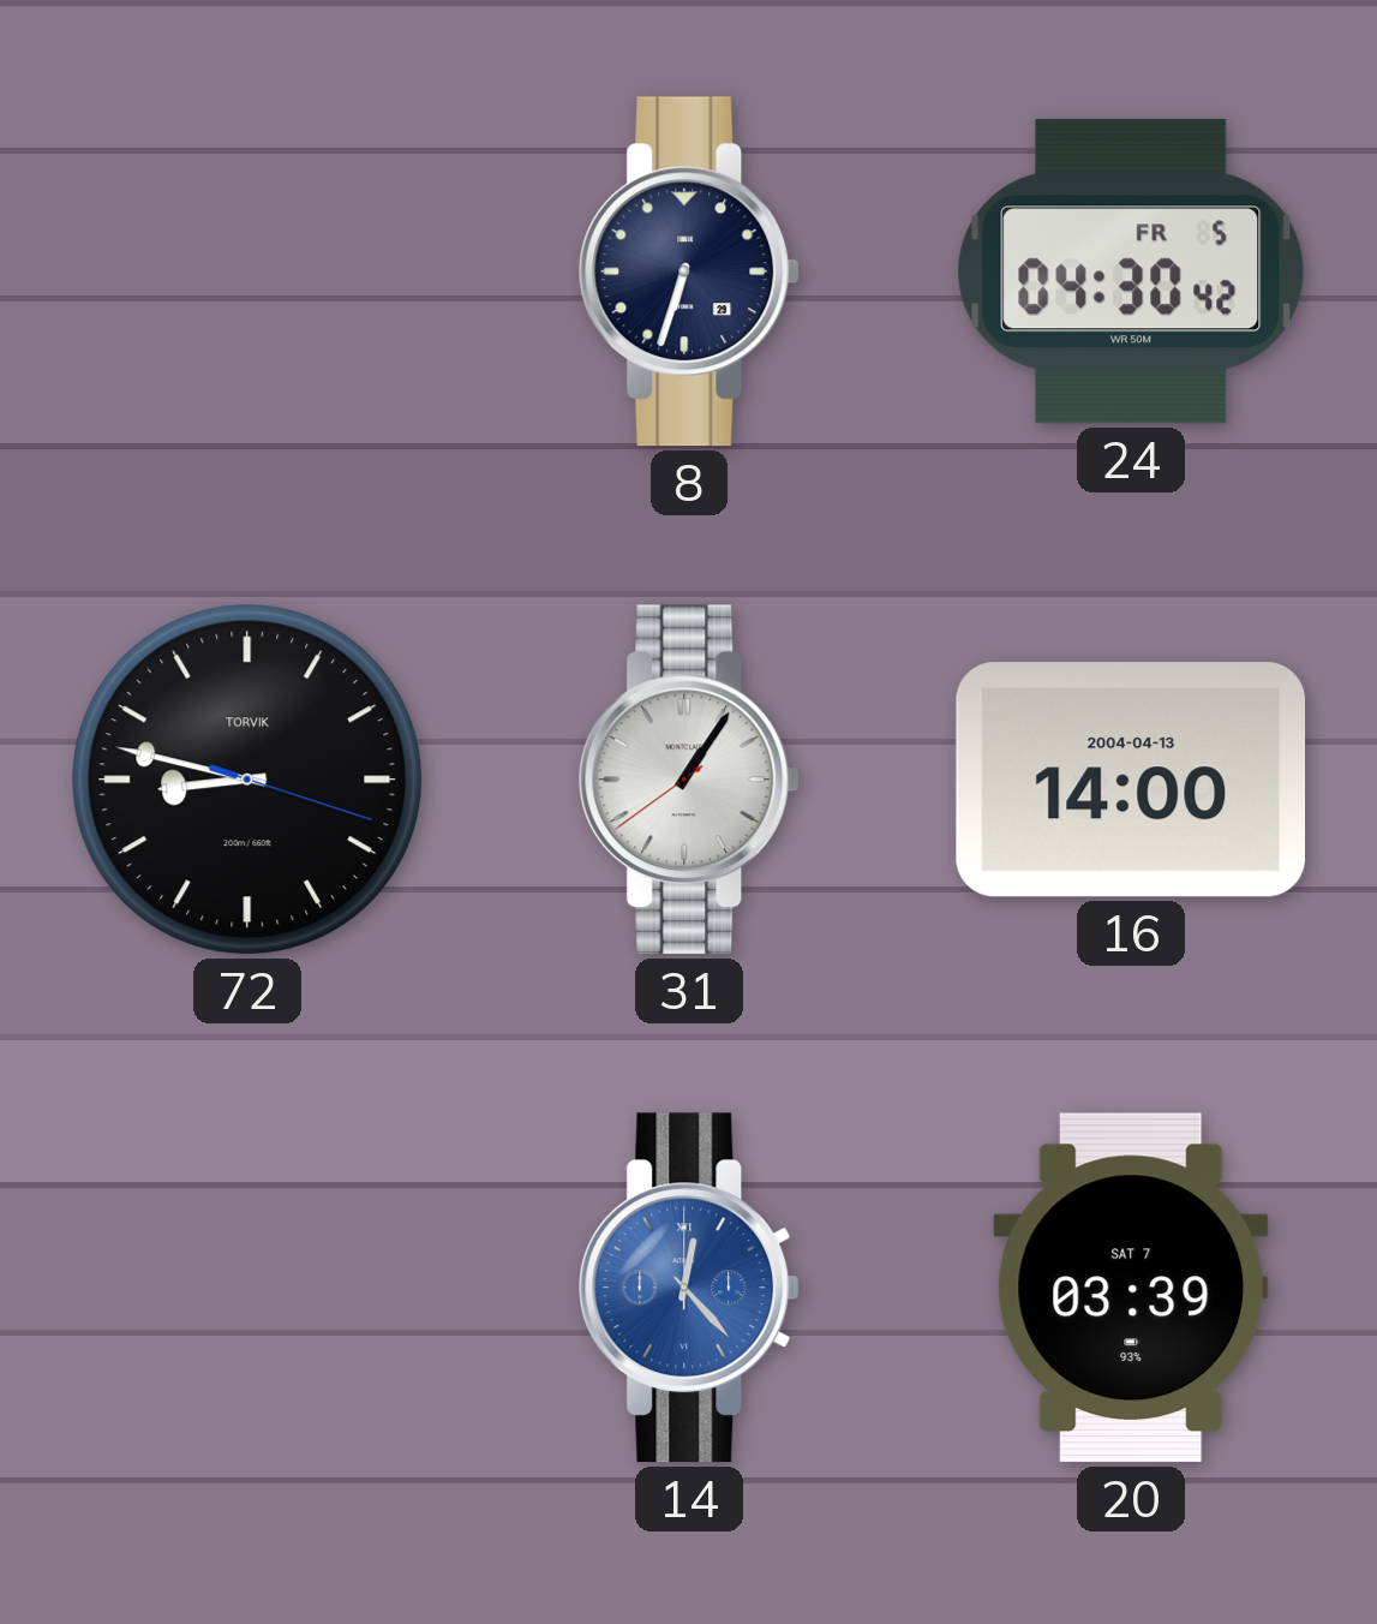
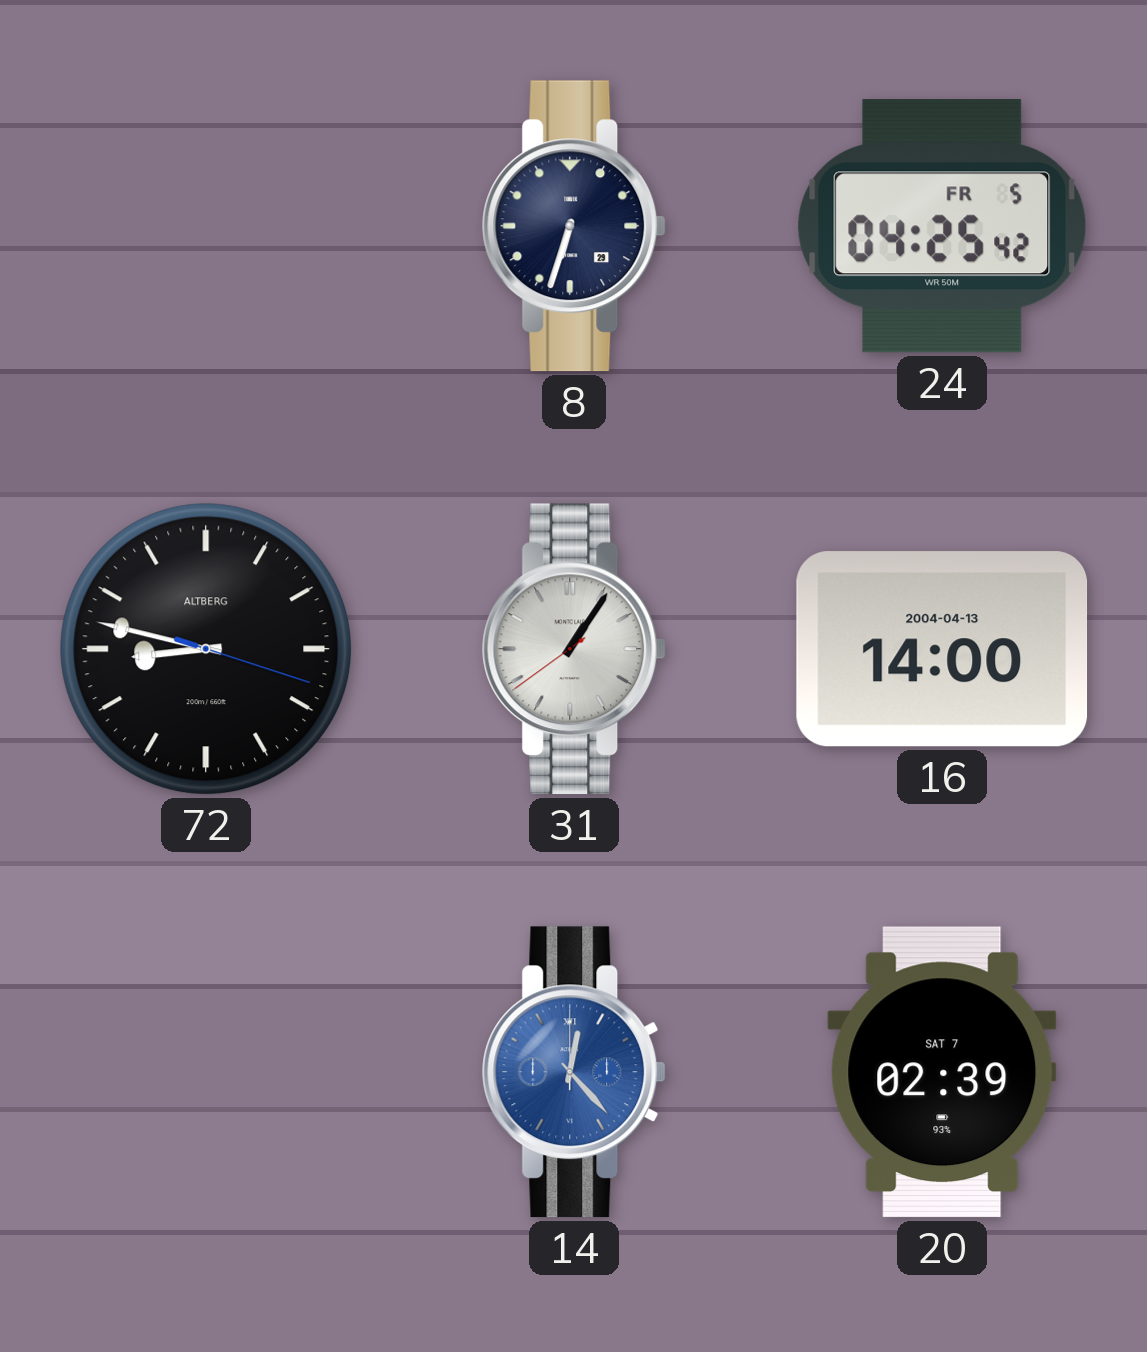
24: 04:30 -> 04:25 (942, 226)
72 brand: TORVIK -> ALTBERG (206, 649)
20: 03:39 -> 02:39 (942, 1072)
